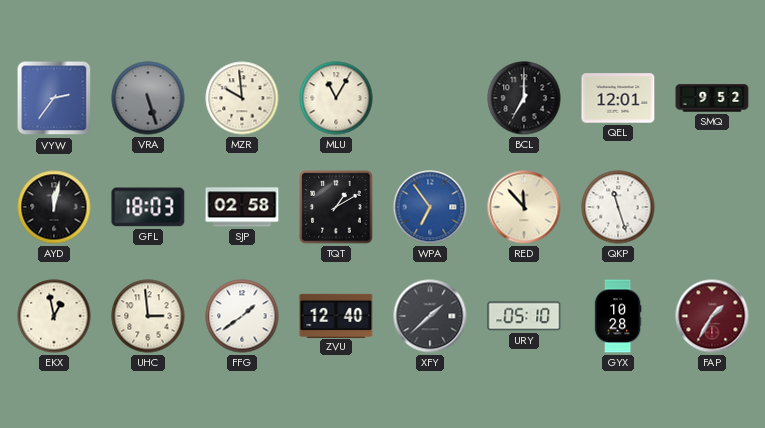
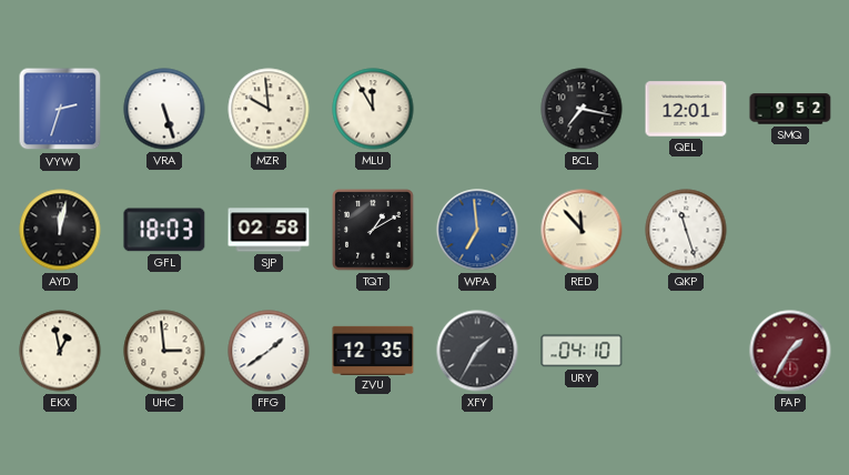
VYW: 2:36 -> 2:33 (60, 109)
VRA dial: grey -> white (164, 109)
MLU: 11:05 -> 11:55 (373, 109)
BCL: 7:00 -> 7:17 (582, 109)
WPA: 6:54 -> 6:59 (477, 230)
ZVU: 12:40 -> 12:35 (373, 350)
XFY: 1:38 -> 1:35 (477, 351)
URY: 05:10 -> 04:10 (582, 351)
GYX: 10:28 -> none (618, 316)
